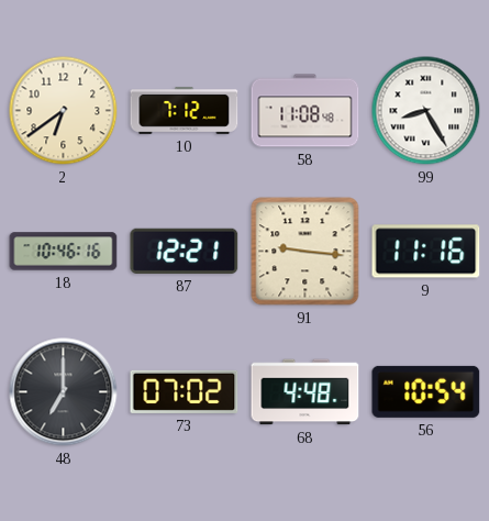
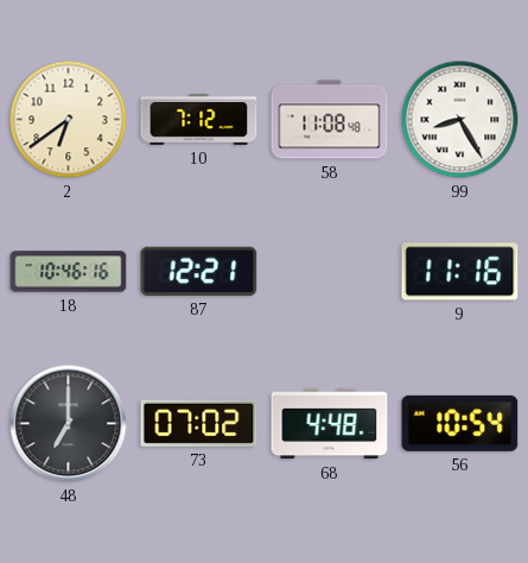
91: 9:16 -> none (305, 252)
